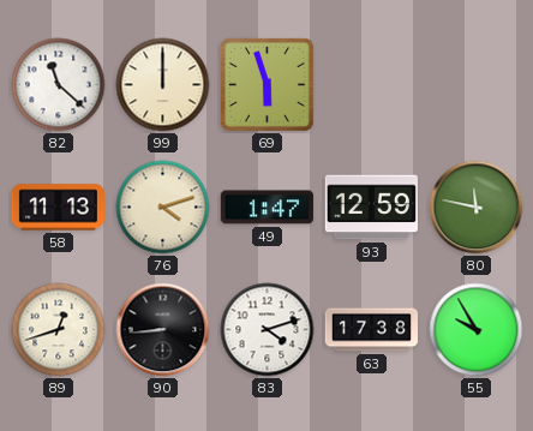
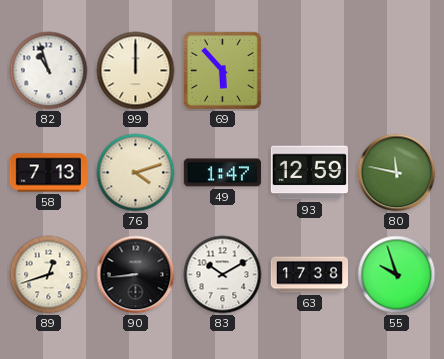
82: 11:22 -> 10:57 (49, 71)
69: 5:57 -> 5:53 (222, 70)
58: 11:13 -> 7:13 (48, 173)
83: 4:12 -> 10:10 (223, 275)
55: 9:55 -> 9:57 (397, 275)
